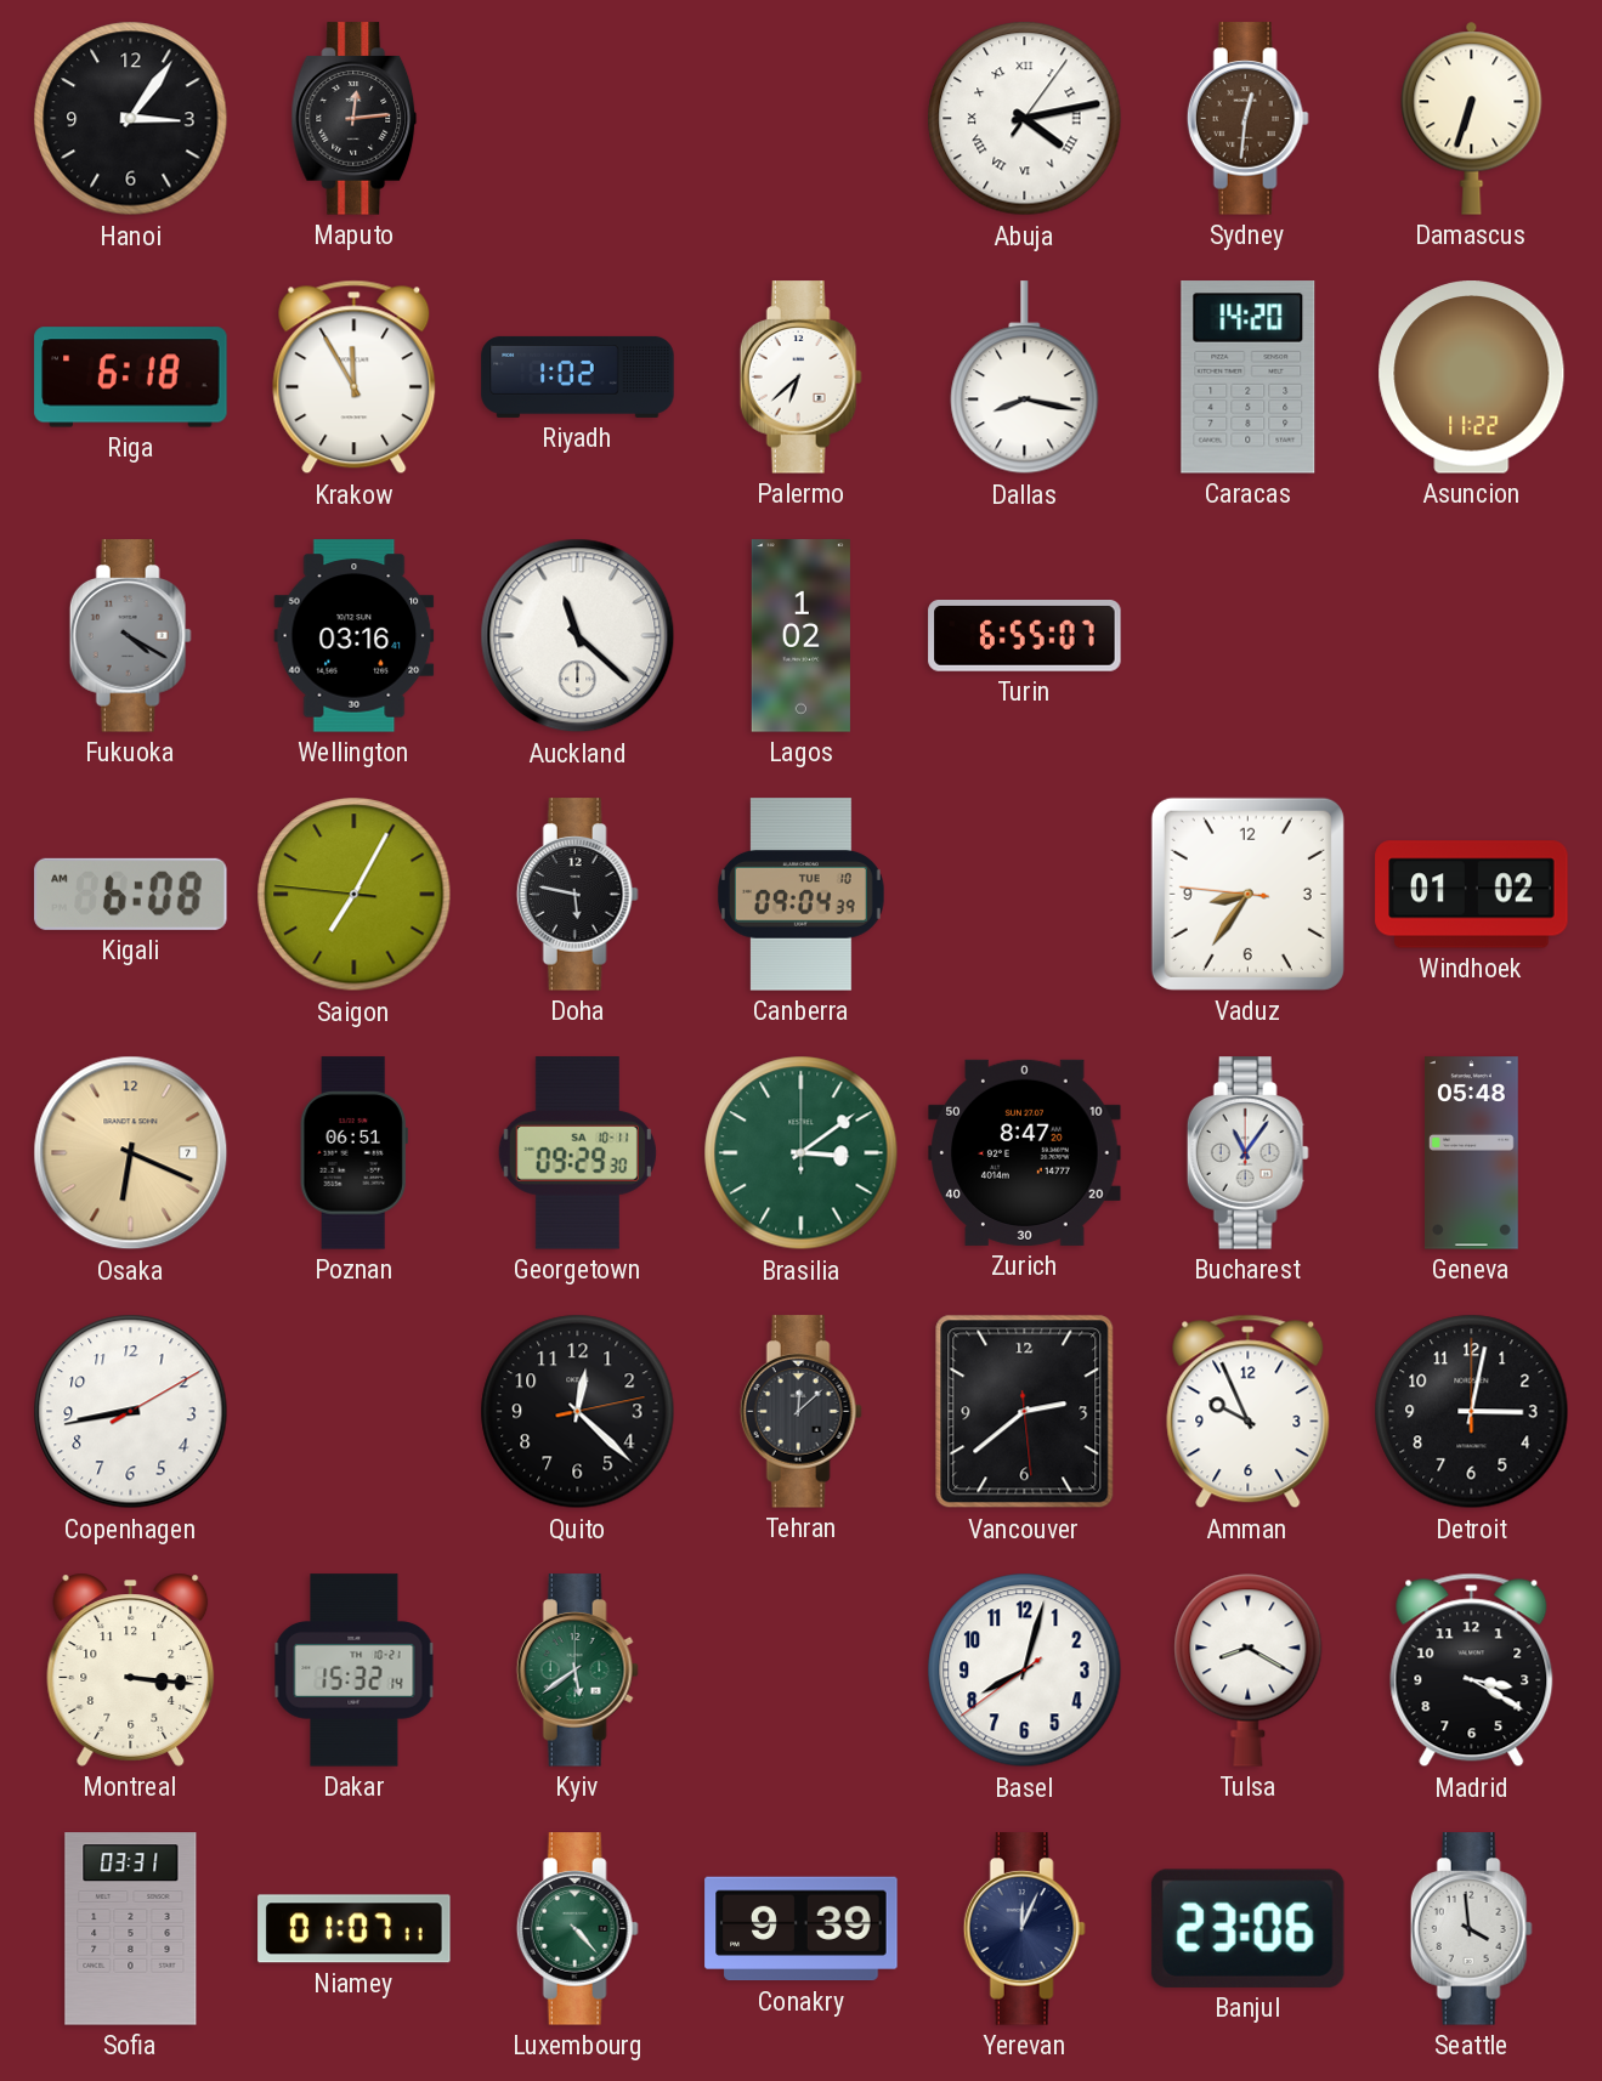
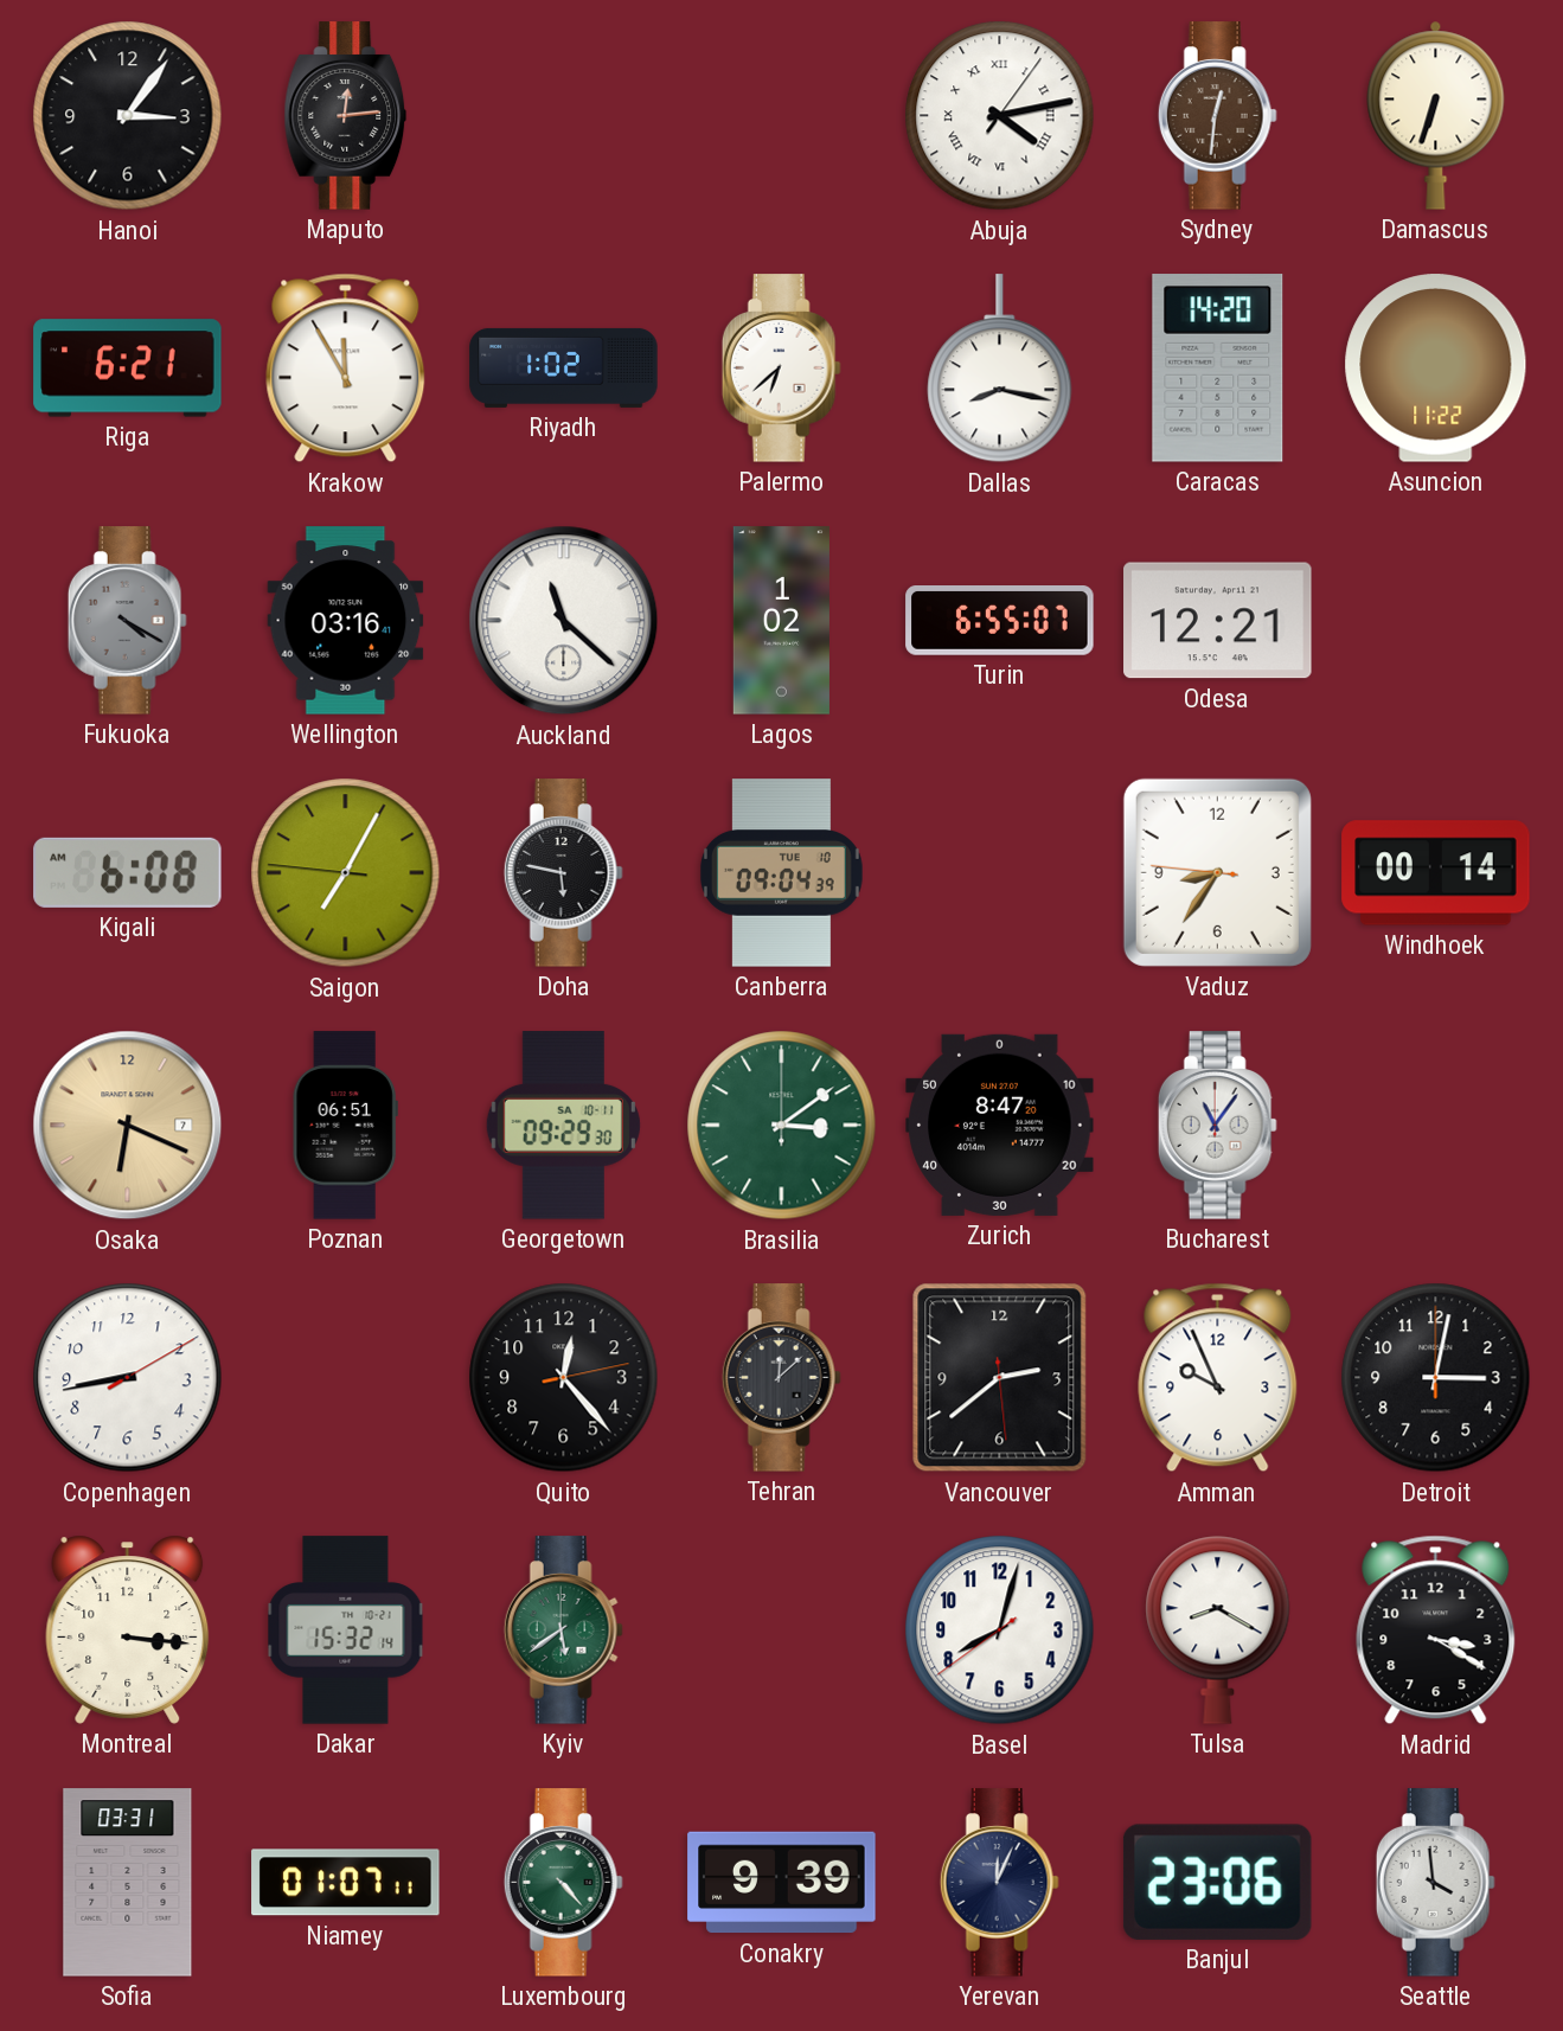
Riga: 6:18 -> 6:21 (128, 369)
Odesa: none -> 12:21 (1218, 621)
Windhoek: 01:02 -> 00:14 (1436, 873)
Geneva: 05:48 -> none (1471, 1153)
Quito: 12:22 -> 12:23 (564, 1378)
